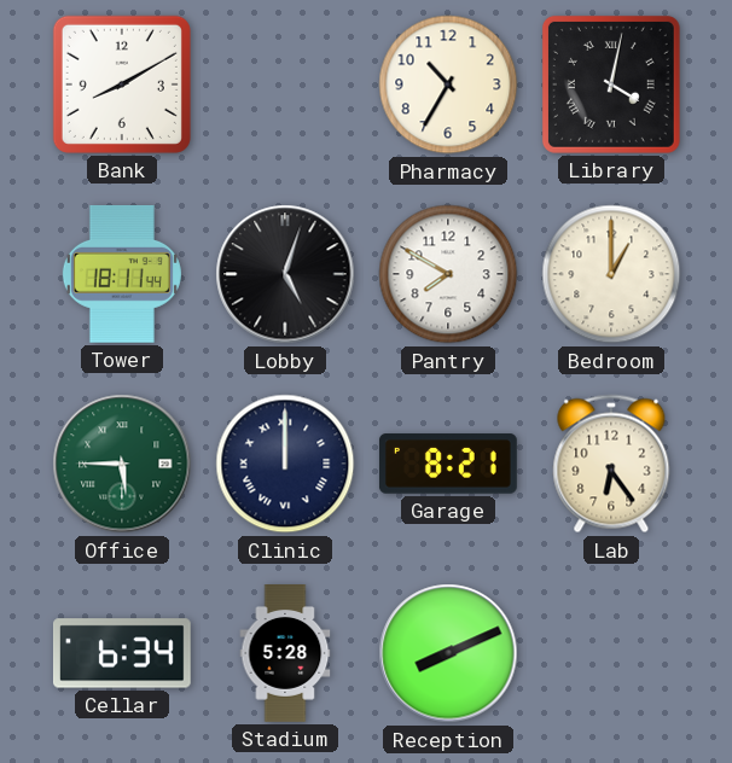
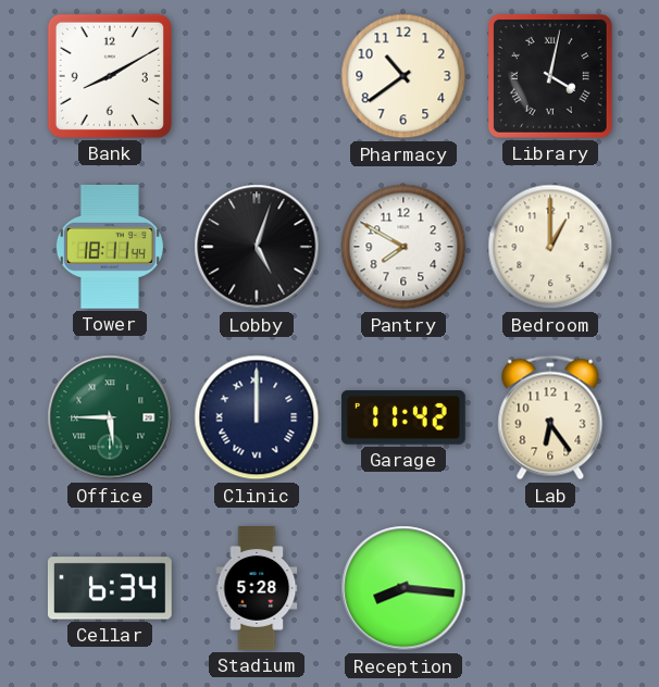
Pharmacy: 10:35 -> 10:39 (403, 76)
Garage: 8:21 -> 11:42 (403, 417)
Reception: 8:11 -> 8:16 (403, 588)
